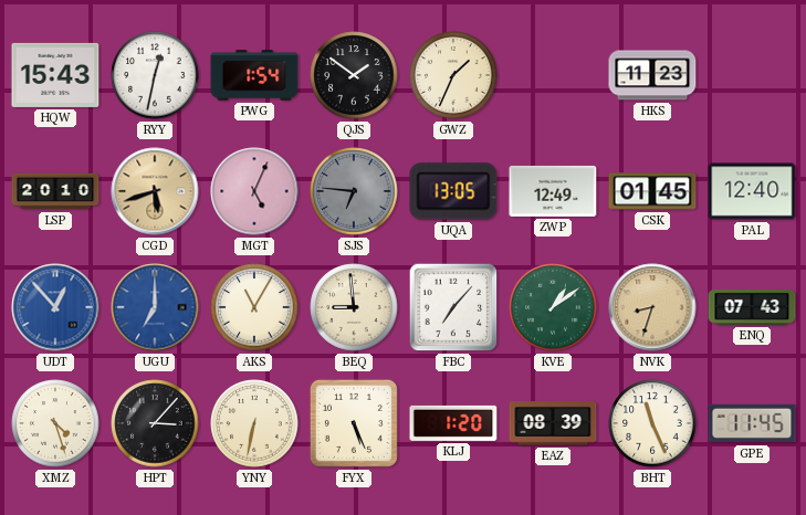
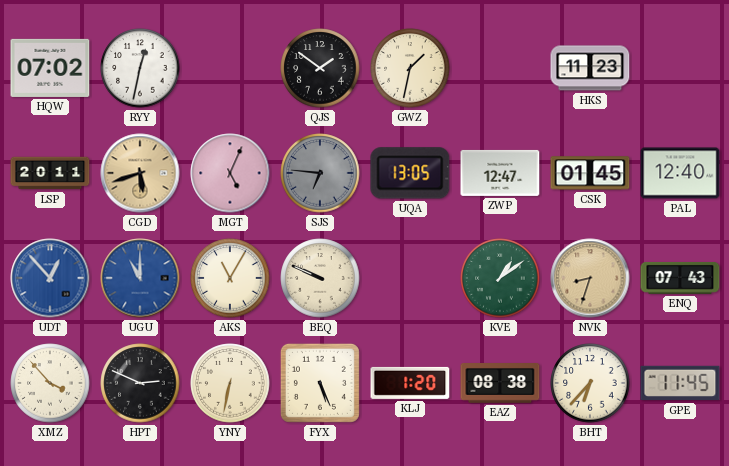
HQW: 15:43 -> 07:02 (50, 68)
PWG: 1:54 -> none (254, 75)
GWZ: 1:34 -> 1:32 (410, 68)
LSP: 20:10 -> 20:11 (50, 173)
ZWP: 12:49 -> 12:47 (500, 173)
UGU: 7:00 -> 11:00 (140, 278)
BEQ: 8:59 -> 9:49 (320, 278)
FBC: 7:07 -> none (453, 307)
XMZ: 4:27 -> 3:53 (50, 383)
HPT: 3:07 -> 2:49 (140, 383)
EAZ: 08:39 -> 08:38 (500, 384)
BHT: 11:26 -> 6:37 (590, 383)
